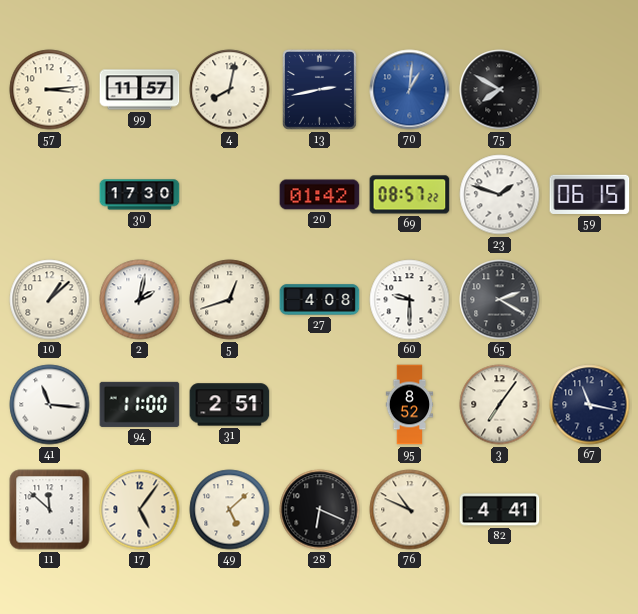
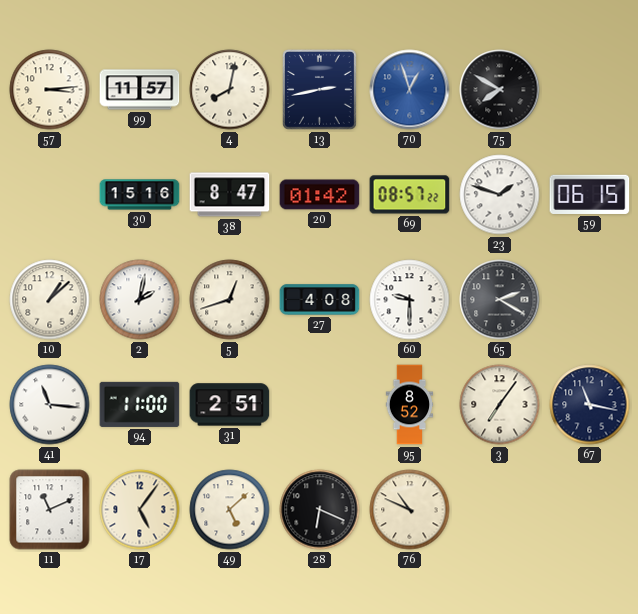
70: 1:01 -> 12:57 (410, 90)
30: 17:30 -> 15:16 (140, 195)
38: none -> 8:47 (230, 195)
11: 11:52 -> 11:11 (50, 510)
82: 4:41 -> none (500, 510)
